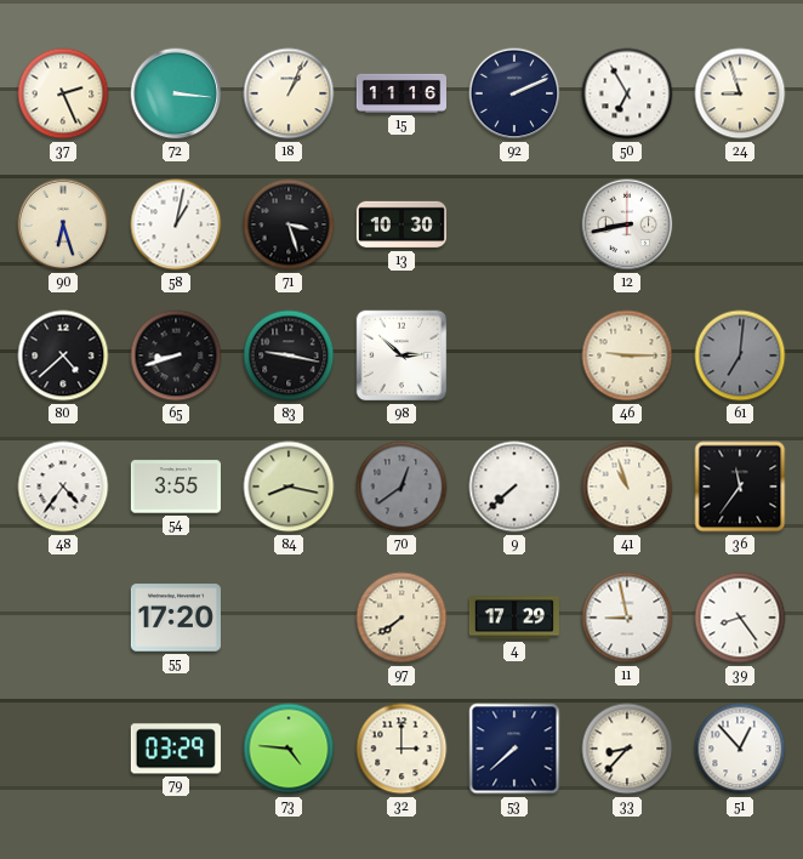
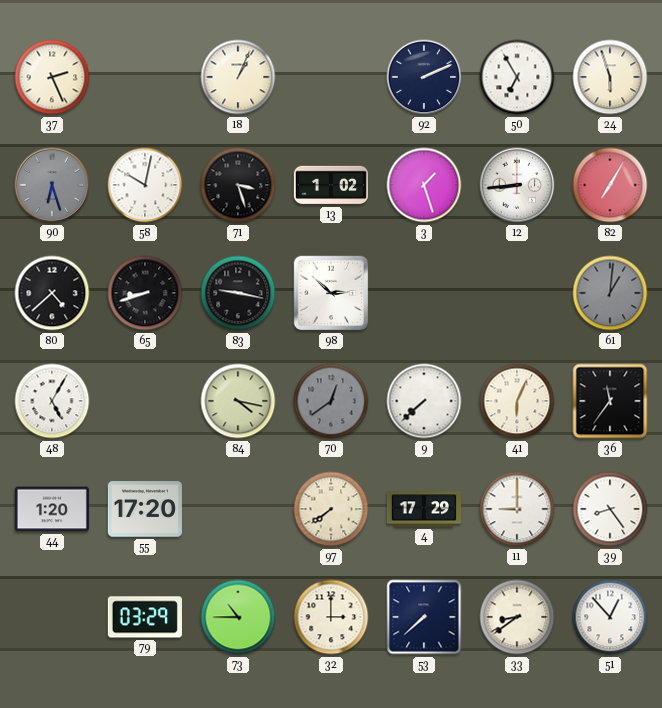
72: 3:16 -> none (176, 93)
15: 11:16 -> none (400, 93)
24: 8:57 -> 5:57 (610, 77)
90 dial: cream -> grey (52, 185)
58: 1:02 -> 10:02 (145, 185)
13: 10:30 -> 1:02 (330, 185)
3: none -> 1:27 (424, 185)
12: 8:43 -> 8:44 (517, 185)
82: none -> 7:05 (610, 185)
46: 9:15 -> none (627, 355)
61: 7:01 -> 1:01 (610, 293)
48: 4:36 -> 5:05 (52, 401)
54: 3:55 -> none (175, 487)
84: 8:17 -> 4:17 (238, 401)
41: 10:57 -> 6:04 (517, 401)
44: none -> 1:20 (52, 509)
11: 8:58 -> 9:00 (517, 509)
73: 4:46 -> 10:45 (238, 617)
33: 8:37 -> 8:39 (517, 617)
